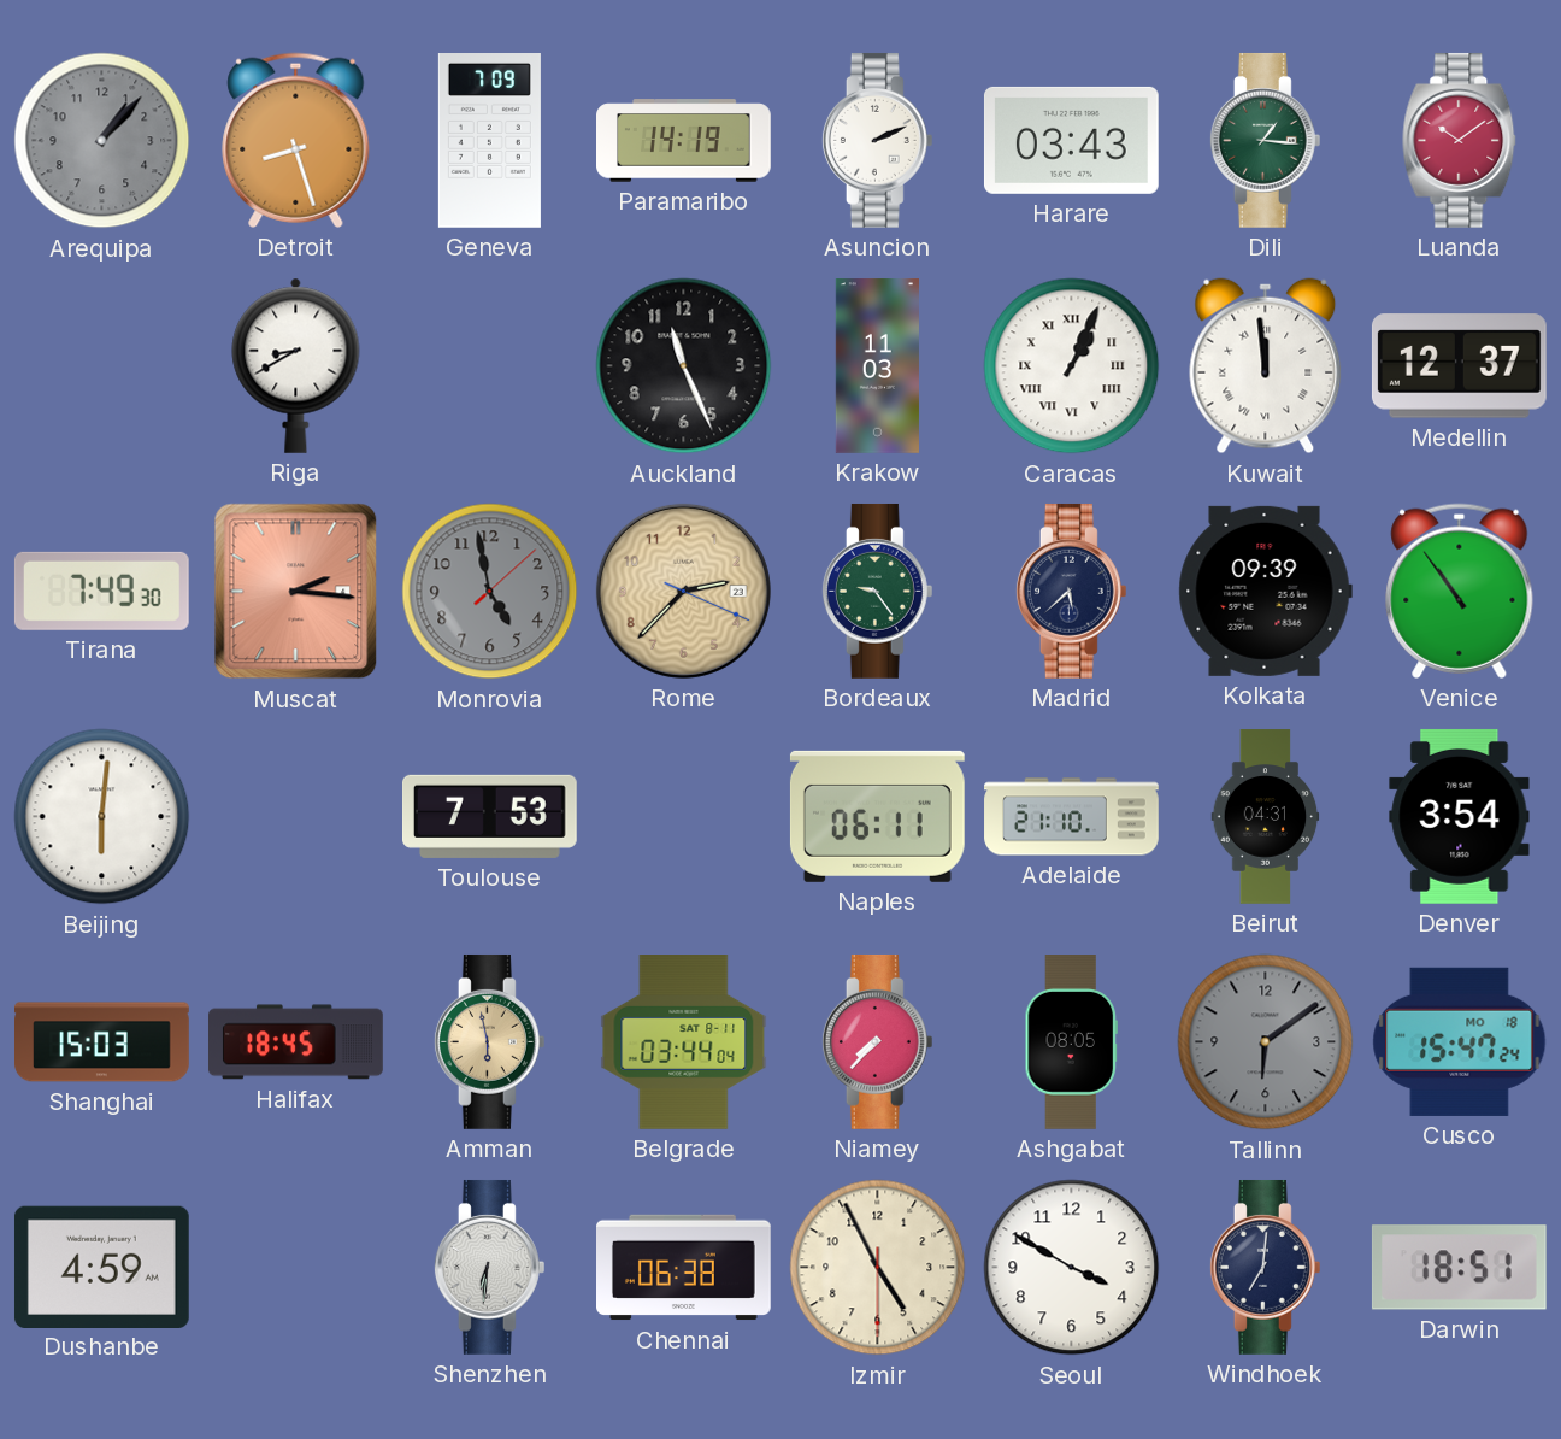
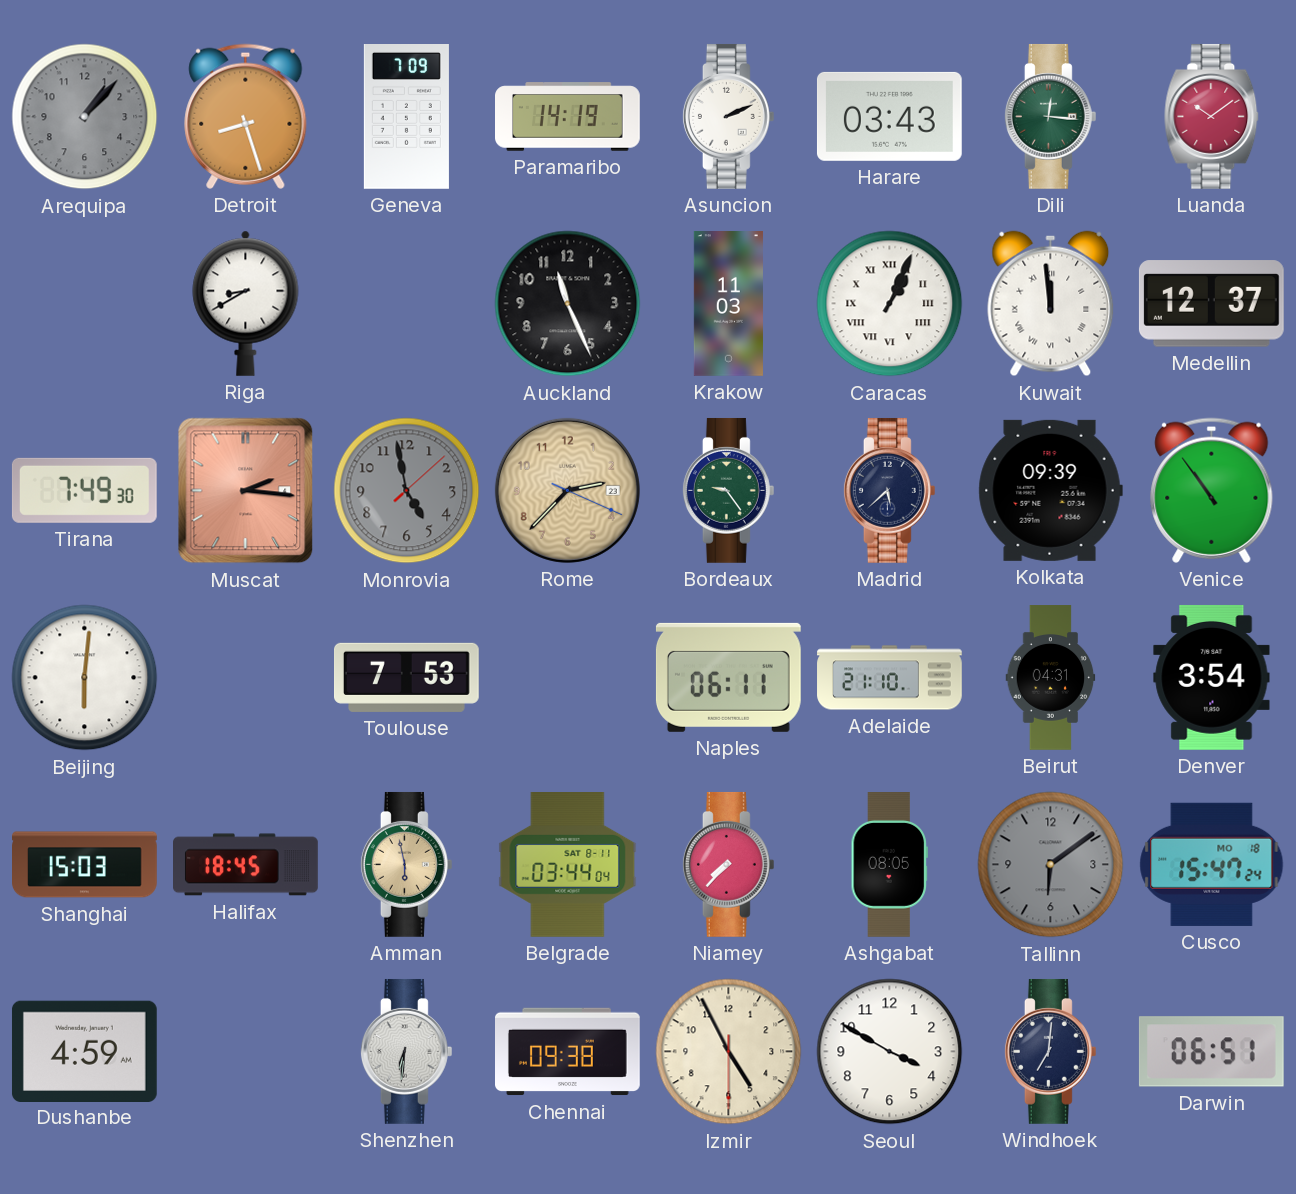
Dili: 1:16 -> 12:16 (1050, 116)
Chennai: 06:38 -> 09:38 (568, 1052)
Darwin: 18:51 -> 06:51 (1211, 1052)
